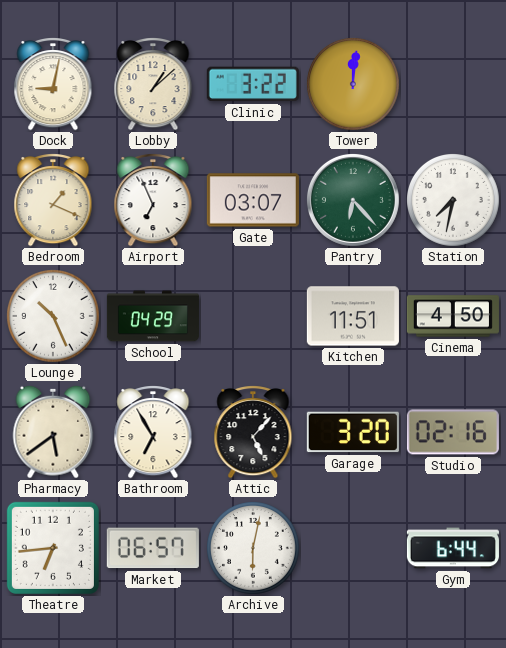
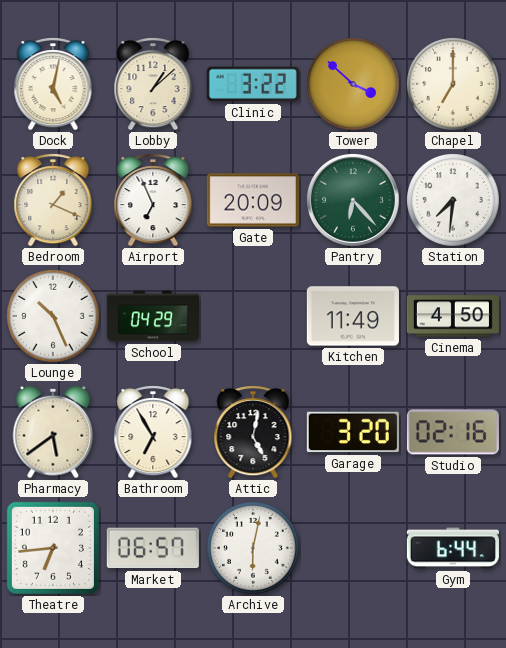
Dock: 9:02 -> 5:02 (53, 84)
Tower: 12:01 -> 3:52 (354, 85)
Chapel: none -> 7:00 (454, 85)
Gate: 03:07 -> 20:09 (253, 200)
Station: 7:32 -> 7:31 (454, 201)
Kitchen: 11:51 -> 11:49 (353, 316)
Attic: 5:07 -> 5:02 (253, 432)
